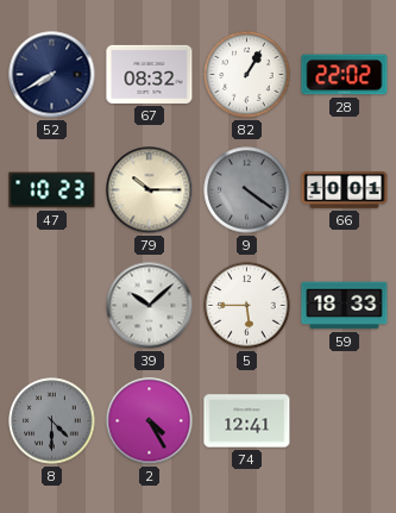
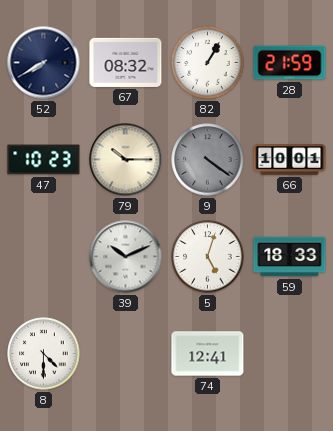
28: 22:02 -> 21:59 (290, 63)
39: 10:08 -> 10:11 (126, 257)
5: 5:45 -> 5:03 (208, 257)
8 dial: grey -> white (44, 354)
2: 4:25 -> none (150, 421)
